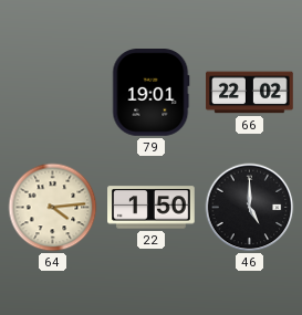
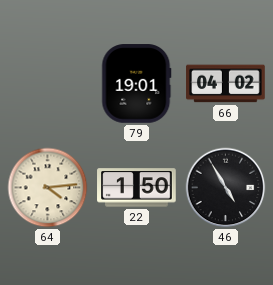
66: 22:02 -> 04:02 (226, 84)
46: 5:00 -> 4:55 (226, 188)
